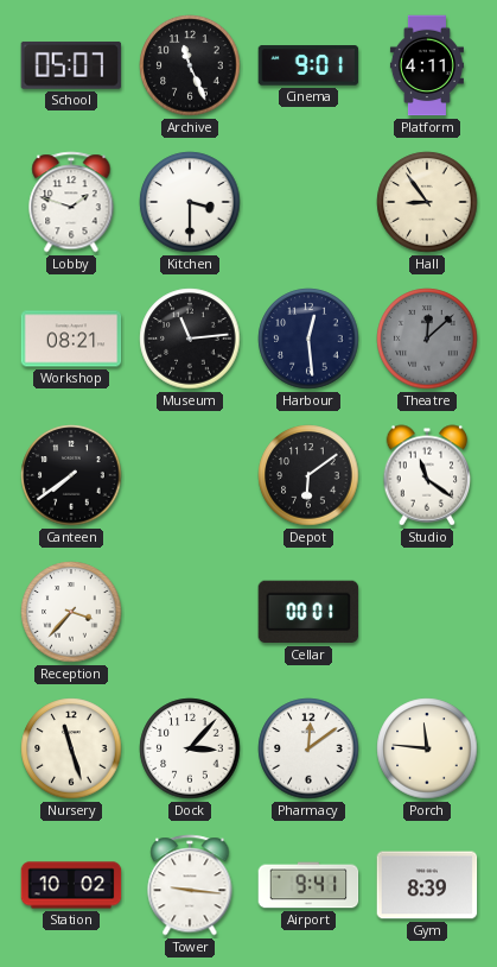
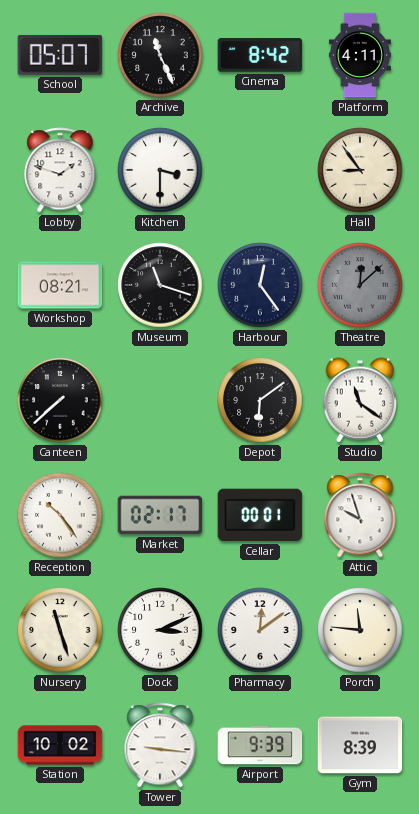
Cinema: 9:01 -> 8:42 (260, 55)
Museum: 11:14 -> 11:18 (160, 285)
Harbour: 12:29 -> 12:24 (260, 285)
Canteen: 7:39 -> 7:38 (60, 400)
Reception: 3:37 -> 10:24 (60, 515)
Market: none -> 02:17 (160, 515)
Attic: none -> 9:57 (360, 515)
Dock: 3:07 -> 3:11 (160, 630)
Airport: 9:41 -> 9:39 (260, 745)
